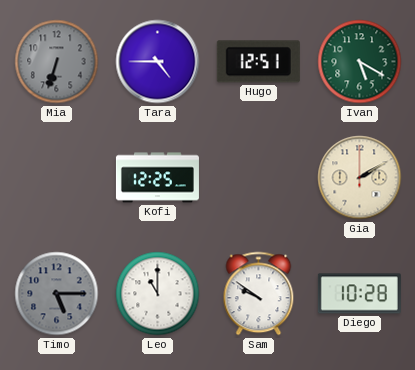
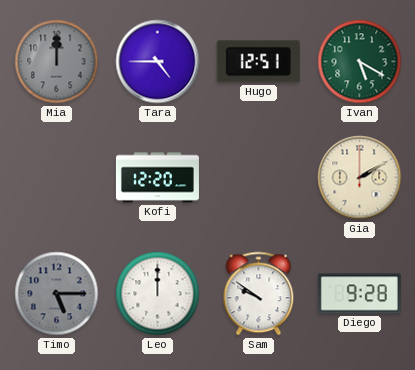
Mia: 6:33 -> 12:00 (57, 62)
Kofi: 12:25 -> 12:20 (157, 178)
Leo: 11:00 -> 12:00 (158, 294)
Diego: 10:28 -> 9:28 (359, 294)
